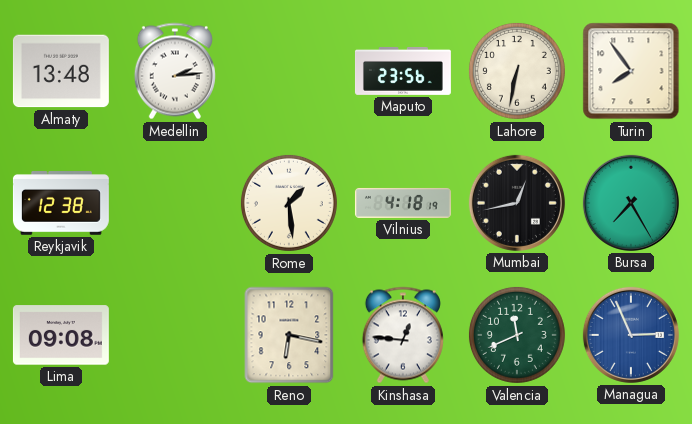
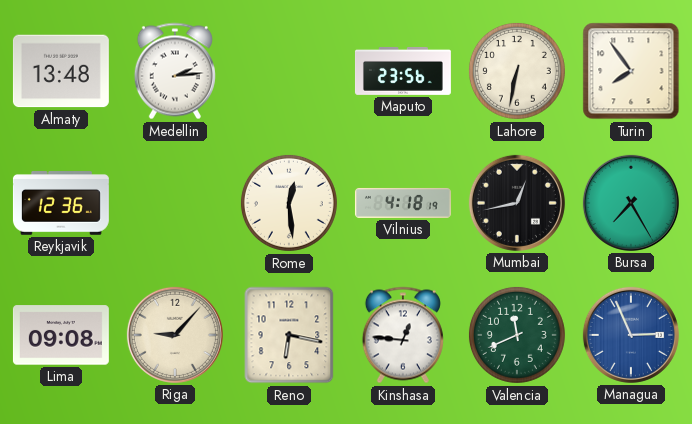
Reykjavik: 12:38 -> 12:36 (61, 203)
Rome: 1:29 -> 12:29 (289, 203)
Riga: none -> 9:07 (175, 335)
